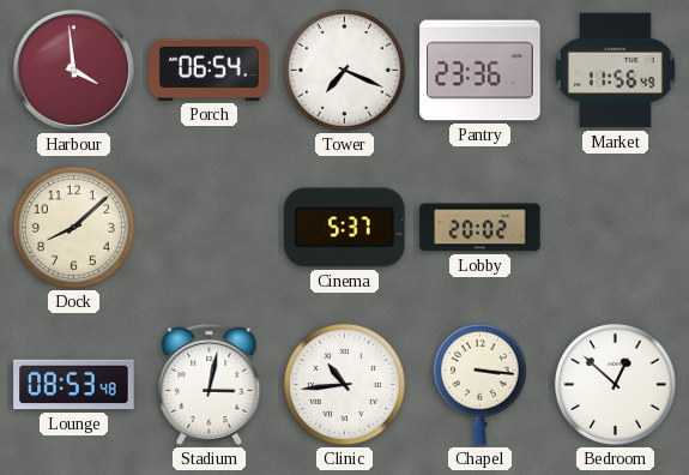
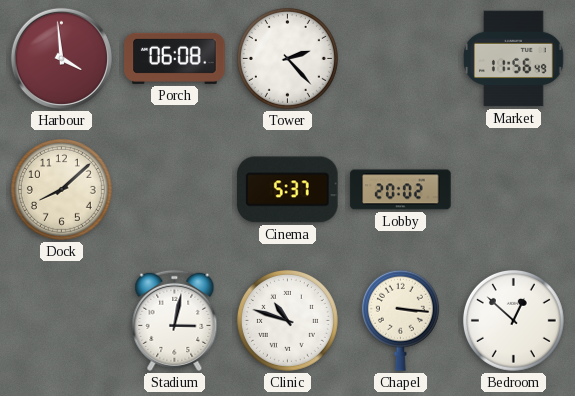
Porch: 06:54 -> 06:08 (175, 58)
Tower: 7:19 -> 2:23 (287, 58)
Pantry: 23:36 -> none (481, 71)
Lounge: 08:53 -> none (74, 385)
Clinic: 10:44 -> 10:48 (287, 320)
